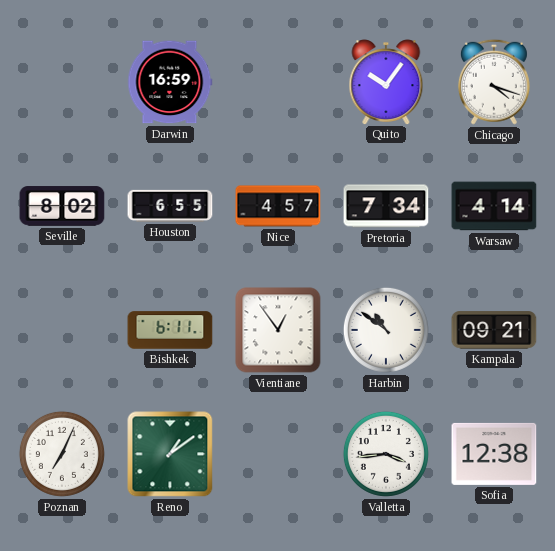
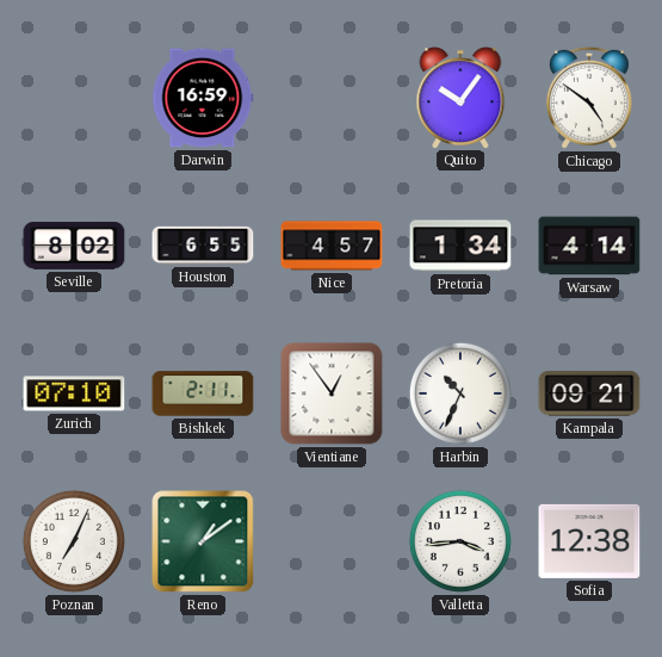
Chicago: 4:18 -> 4:51 (589, 98)
Pretoria: 7:34 -> 1:34 (460, 246)
Zurich: none -> 07:10 (74, 393)
Bishkek: 6:11 -> 2:11 (203, 393)
Harbin: 10:51 -> 10:34 (460, 393)
